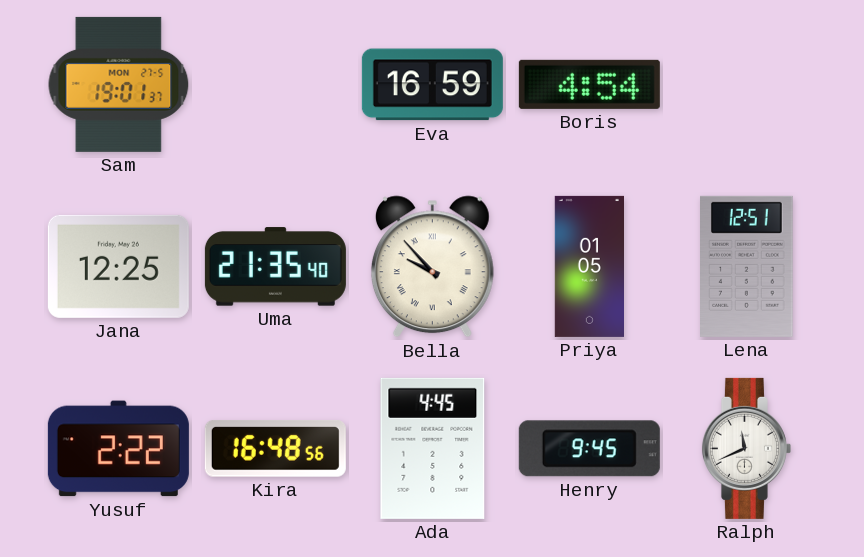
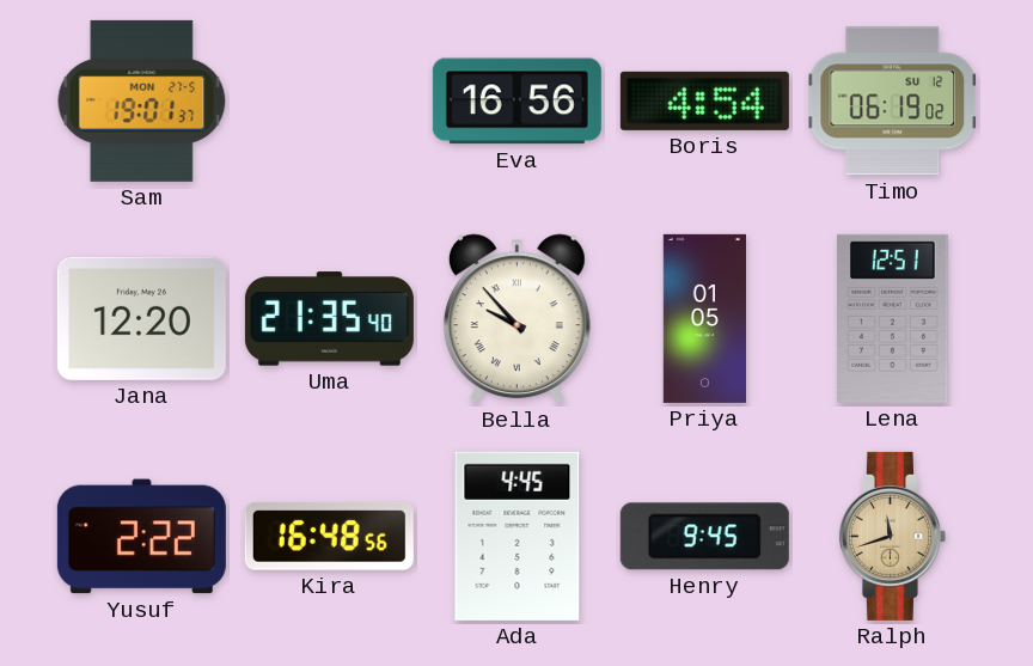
Eva: 16:59 -> 16:56 (516, 102)
Timo: none -> 06:19 (892, 102)
Jana: 12:25 -> 12:20 (141, 318)
Ralph: 11:41 -> 11:42 (892, 536)
Ralph dial: white -> champagne (892, 536)
